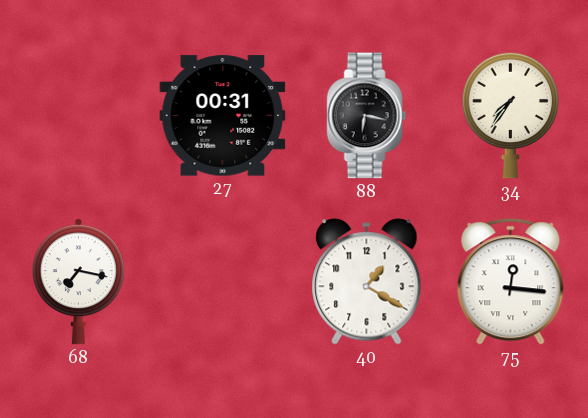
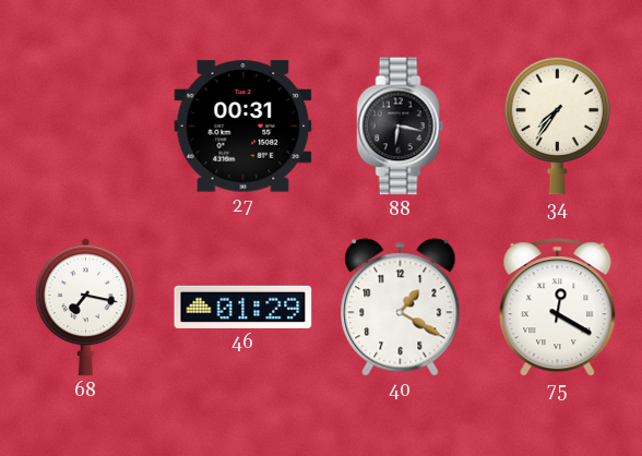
46: none -> 01:29 (243, 307)
75: 12:16 -> 12:20 (558, 308)
